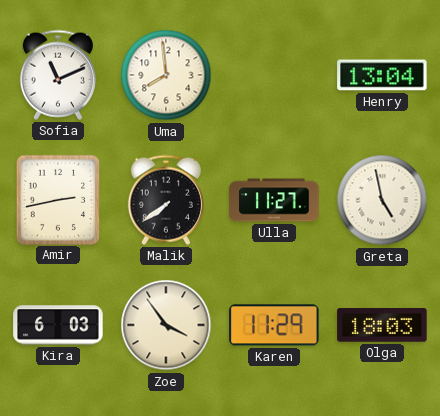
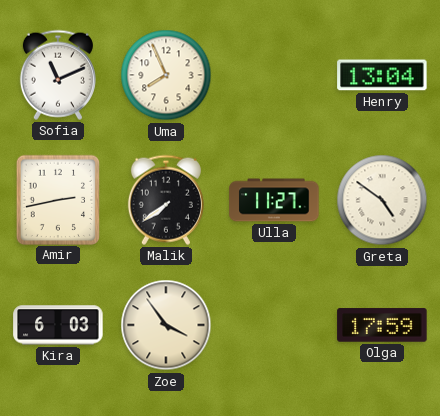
Uma: 7:59 -> 7:56 (166, 75)
Greta: 4:58 -> 4:51 (382, 200)
Karen: 11:29 -> none (274, 325)
Olga: 18:03 -> 17:59 (382, 325)
